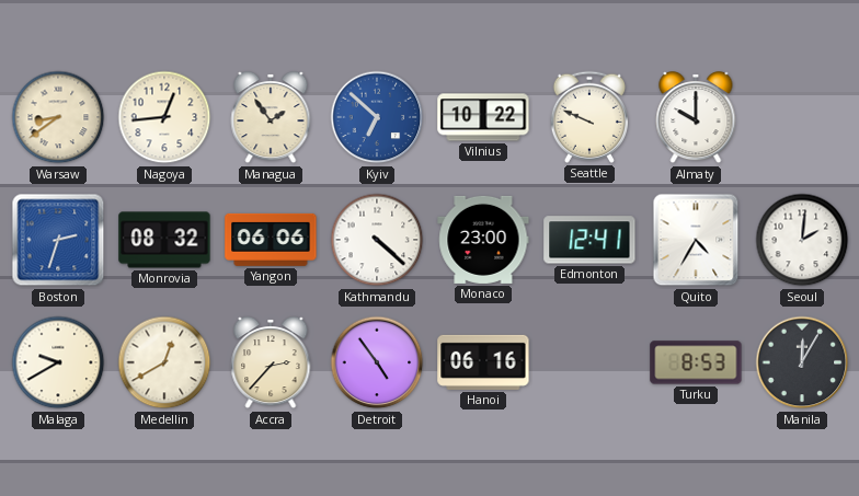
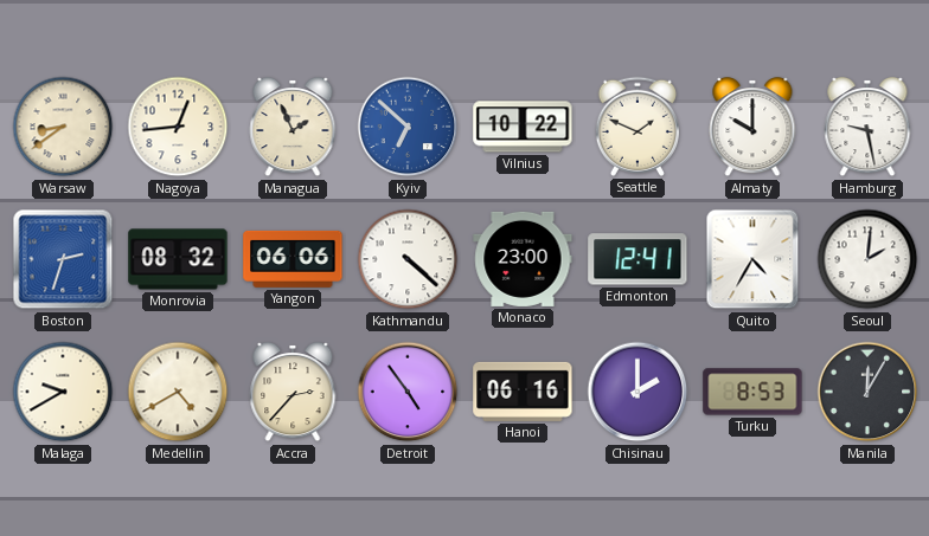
Managua: 1:54 -> 1:56 (293, 128)
Seattle: 9:49 -> 1:49 (638, 127)
Hamburg: none -> 9:28 (867, 128)
Medellin: 12:40 -> 4:40 (178, 392)
Chisinau: none -> 2:00 (638, 392)
